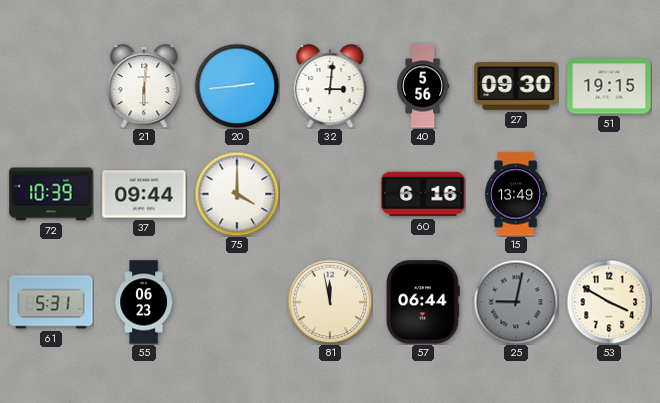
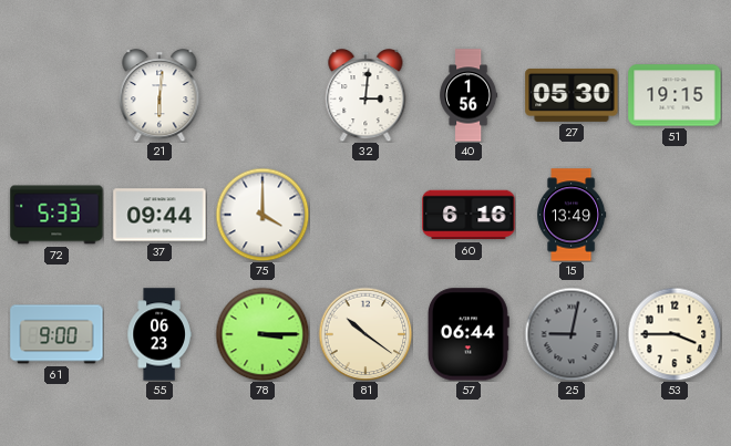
20: 2:44 -> none (237, 86)
40: 5:56 -> 1:56 (469, 95)
27: 09:30 -> 05:30 (572, 95)
72: 10:39 -> 5:33 (56, 215)
61: 5:31 -> 9:00 (56, 334)
78: none -> 3:15 (262, 334)
81: 11:58 -> 10:21 (365, 334)
53: 3:50 -> 3:45 (675, 334)
